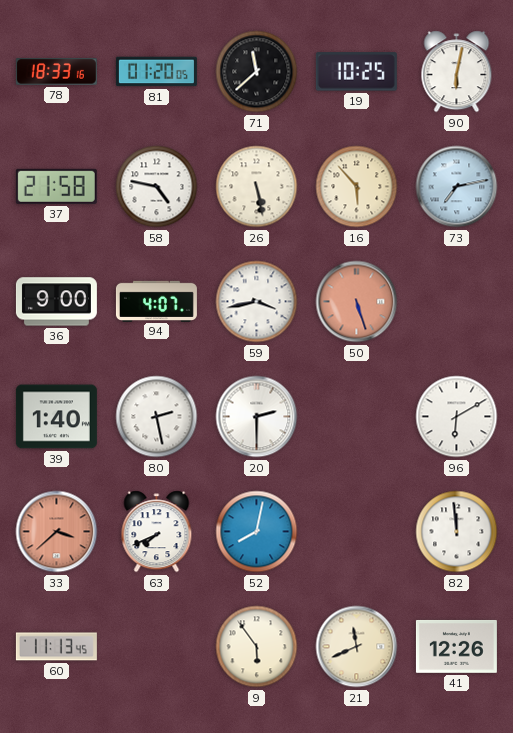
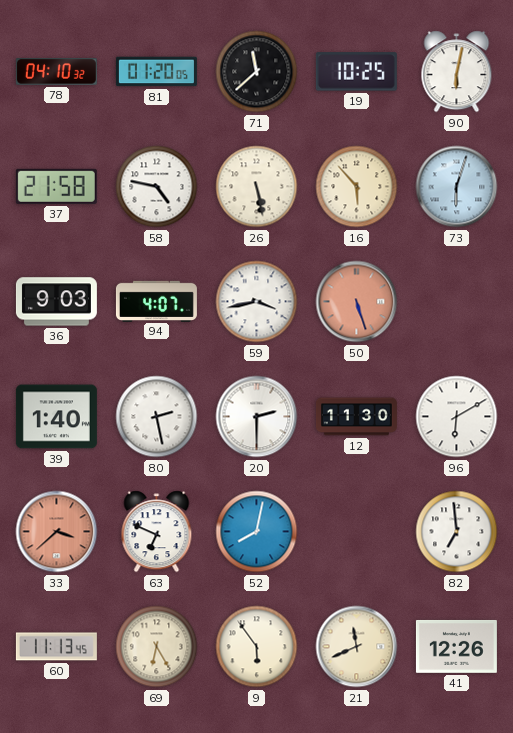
78: 18:33 -> 04:10 (56, 72)
73: 7:13 -> 6:03 (457, 187)
36: 9:00 -> 9:03 (56, 302)
12: none -> 11:30 (356, 417)
63: 7:41 -> 6:49 (157, 532)
82: 11:59 -> 6:59 (457, 532)
69: none -> 6:25 (157, 647)
